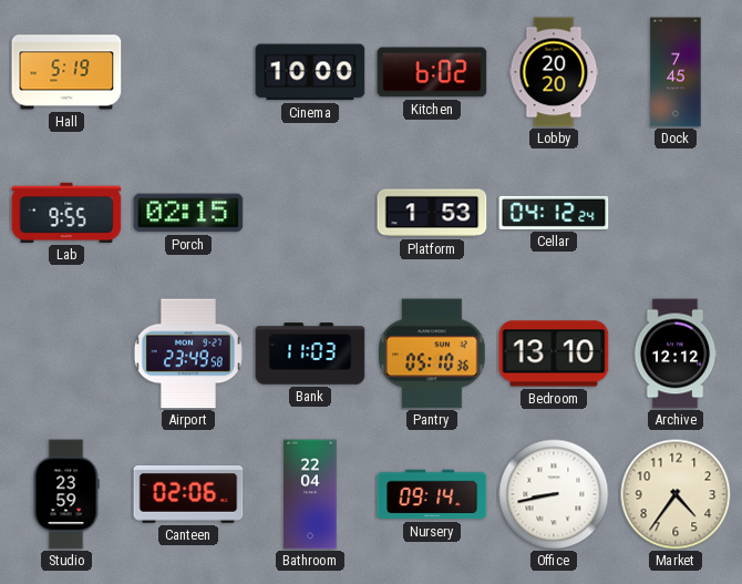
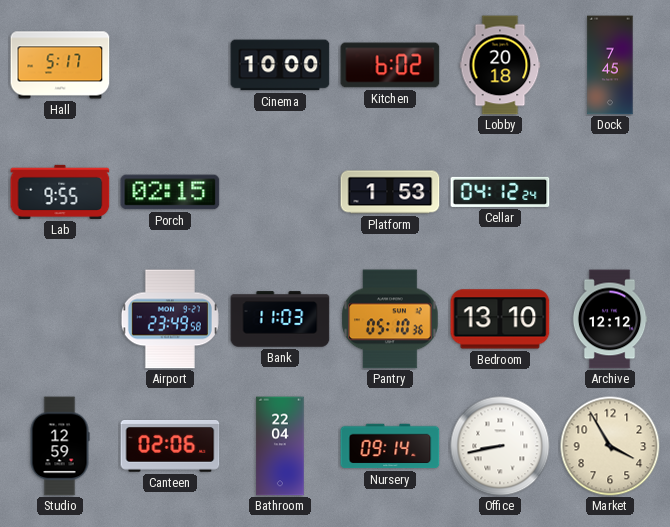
Hall: 5:19 -> 5:17 (60, 65)
Lobby: 20:20 -> 20:18 (500, 65)
Studio: 23:59 -> 12:59 (60, 446)
Market: 4:36 -> 3:55 (610, 446)
